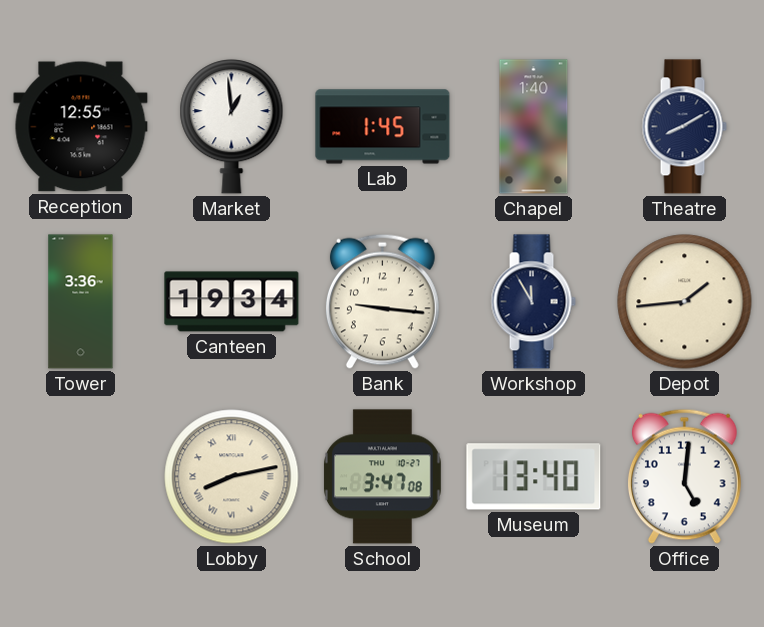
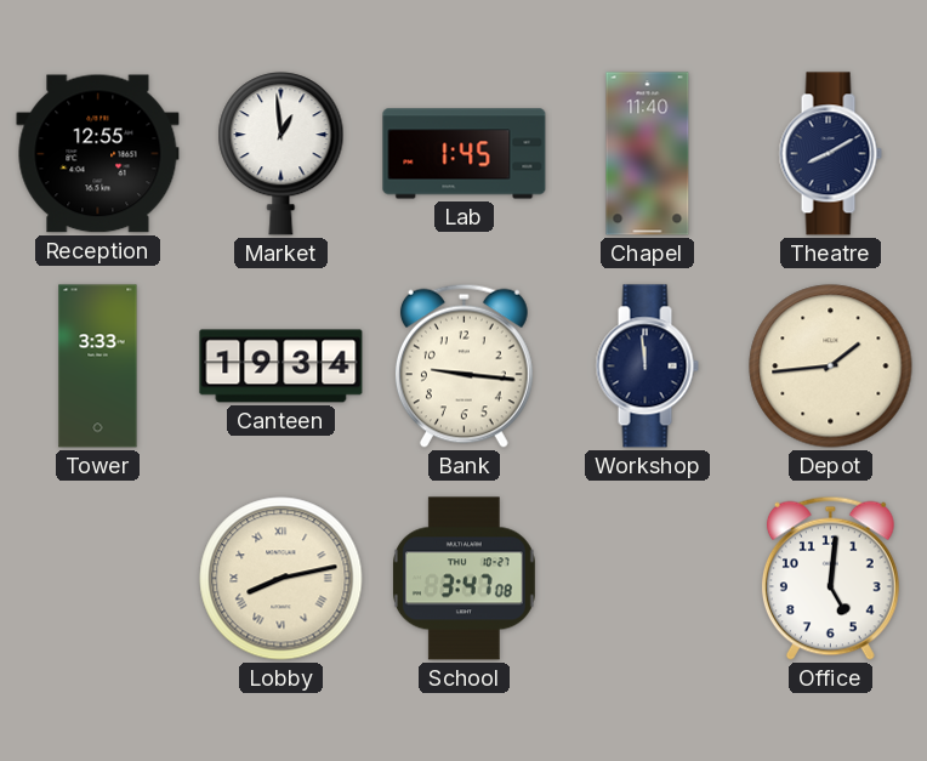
Chapel: 1:40 -> 11:40 (648, 154)
Tower: 3:36 -> 3:33 (98, 367)
Workshop: 11:55 -> 11:59 (647, 367)
Museum: 13:40 -> none (534, 477)
